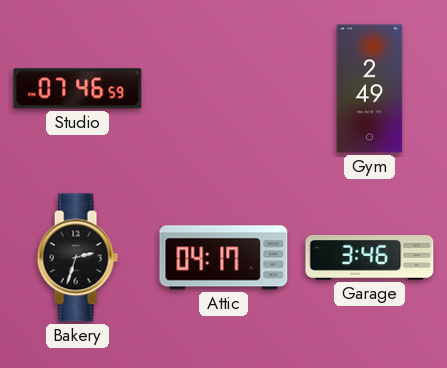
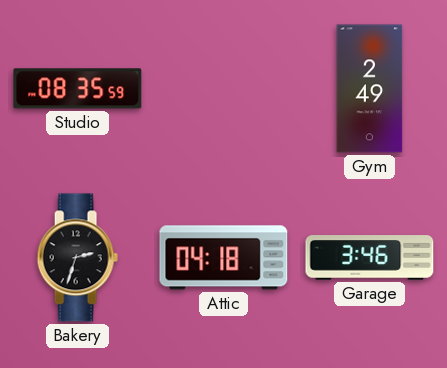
Studio: 07:46 -> 08:35 (78, 89)
Attic: 04:17 -> 04:18 (224, 258)
